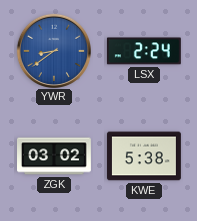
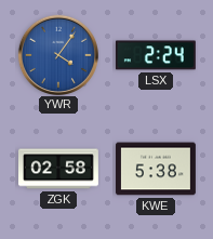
YWR: 8:39 -> 4:06 (57, 54)
ZGK: 03:02 -> 02:58 (59, 169)
